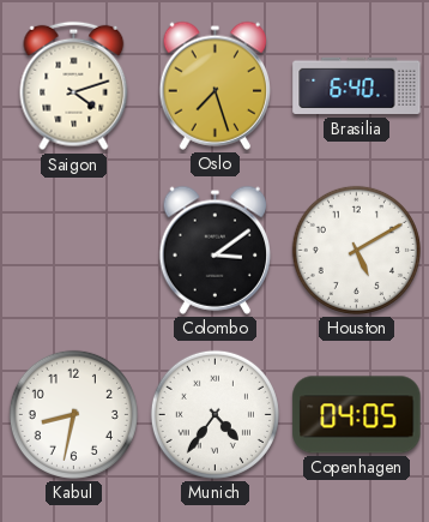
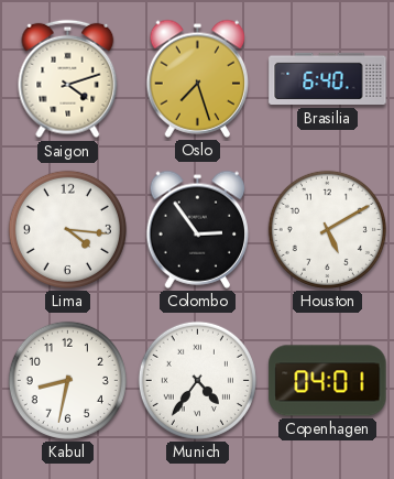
Lima: none -> 4:16 (67, 229)
Colombo: 3:09 -> 2:54 (198, 229)
Copenhagen: 04:05 -> 04:01 (328, 381)
